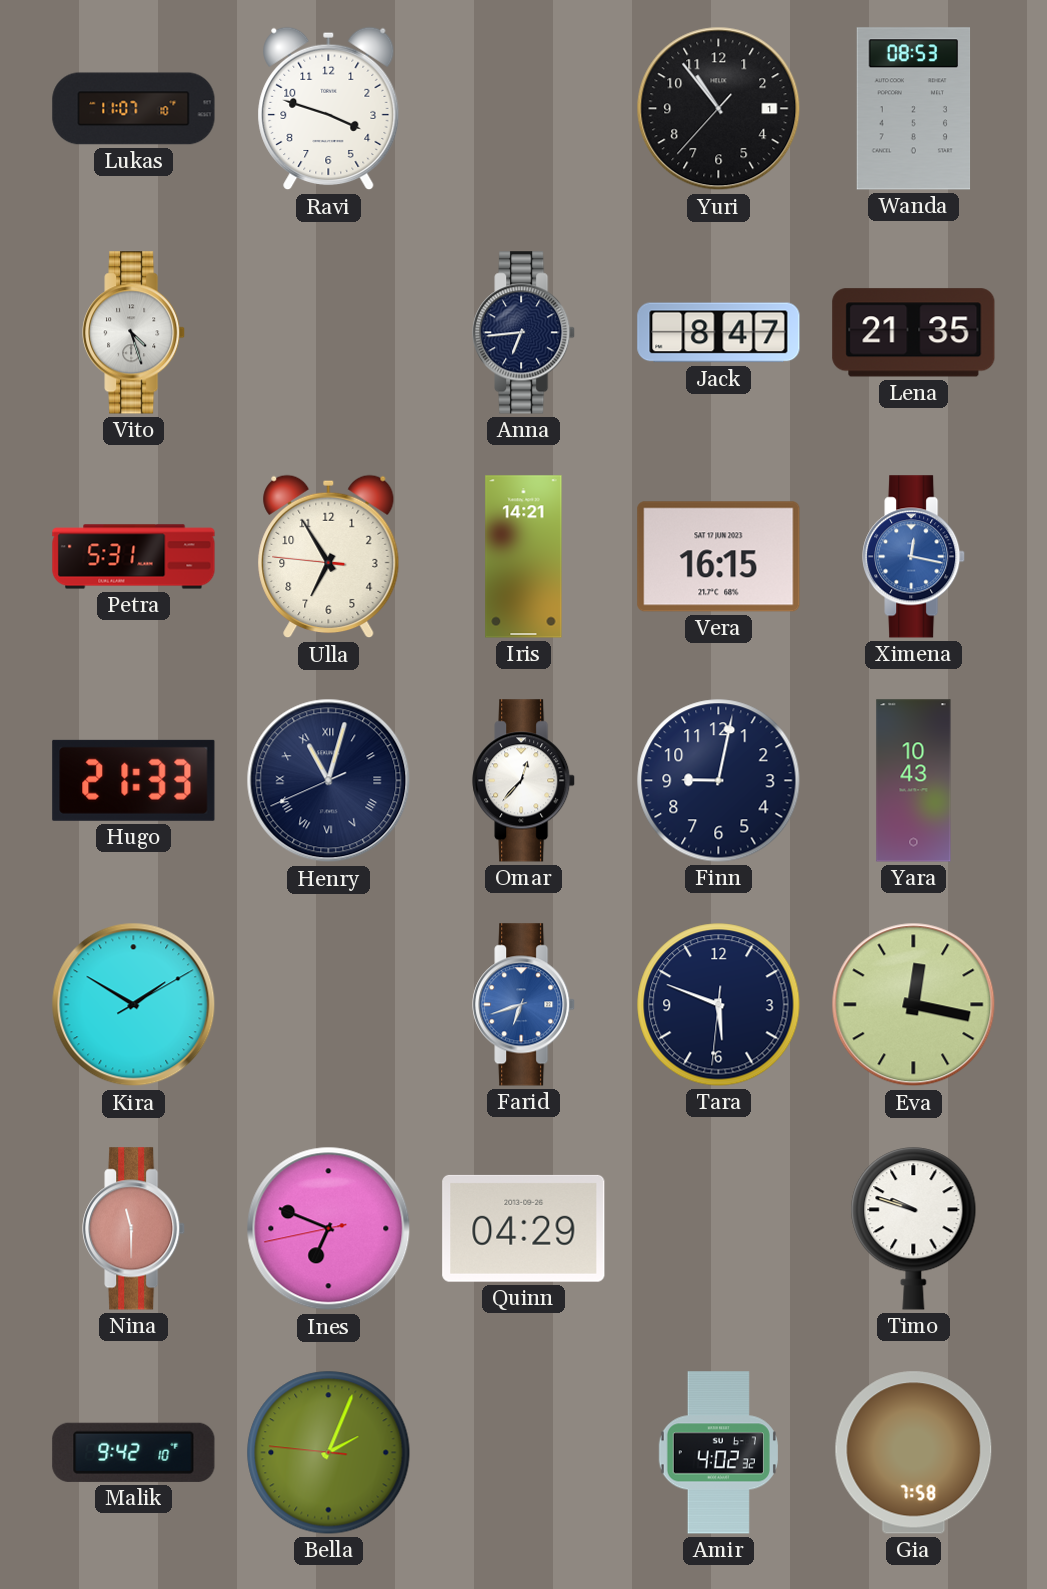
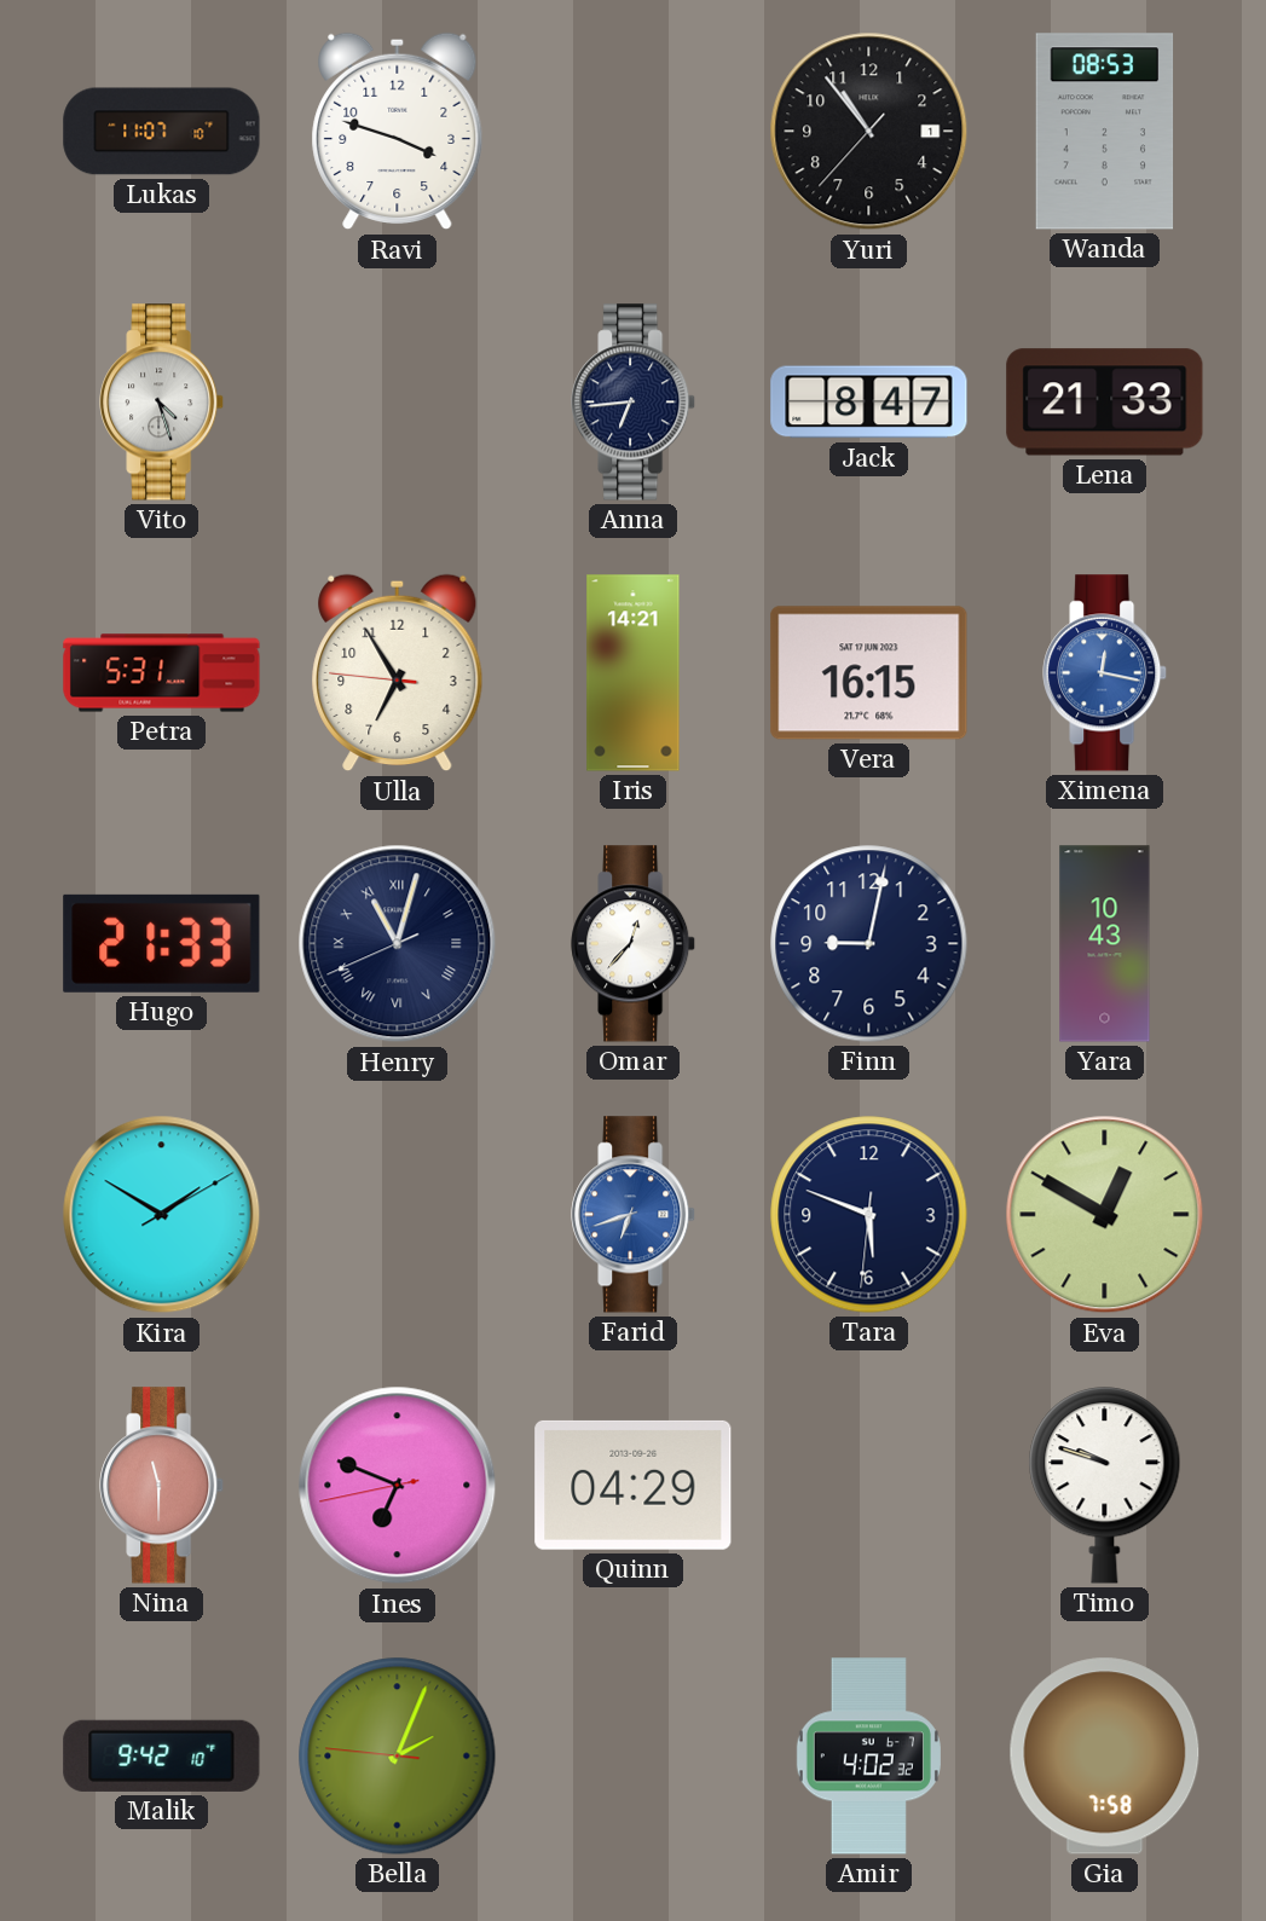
Lena: 21:35 -> 21:33 (1105, 403)
Eva: 12:17 -> 12:50 (1105, 1215)
